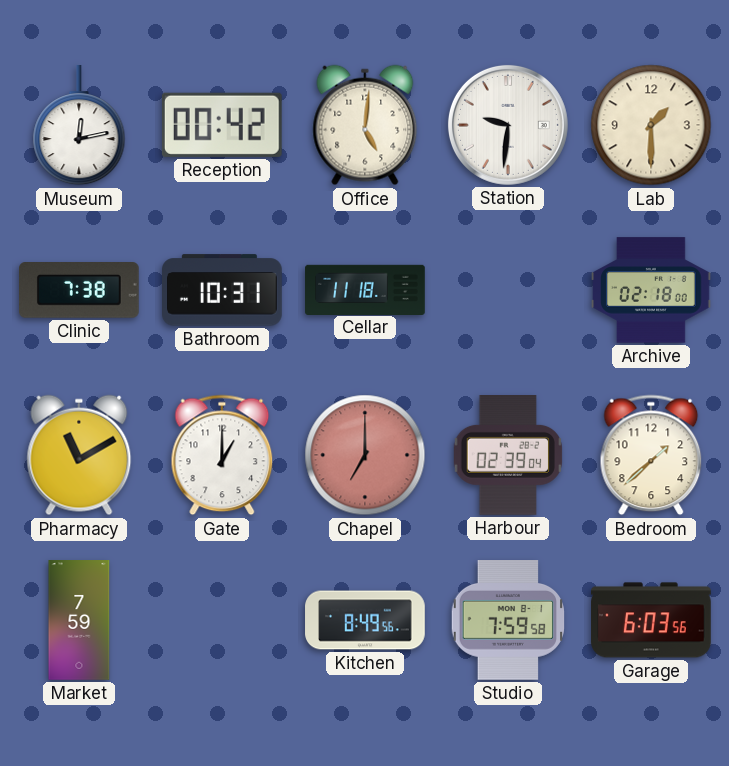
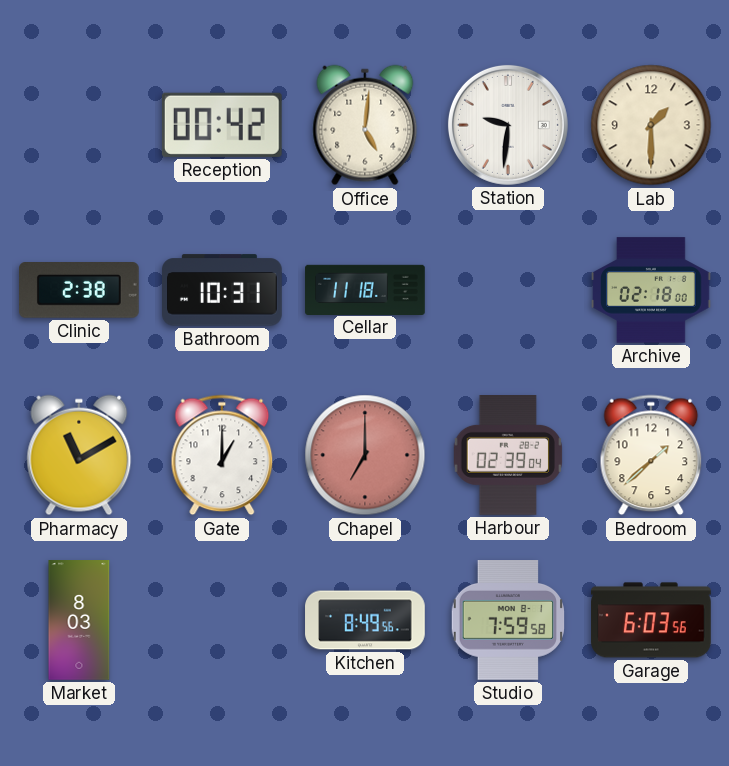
Museum: 12:13 -> none (79, 126)
Clinic: 7:38 -> 2:38 (80, 291)
Market: 7:59 -> 8:03 (79, 620)
